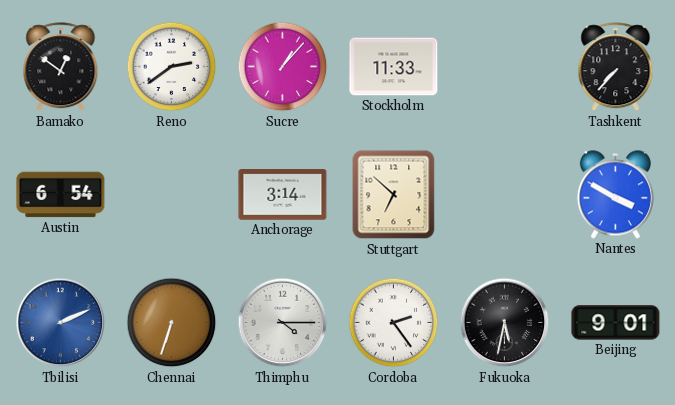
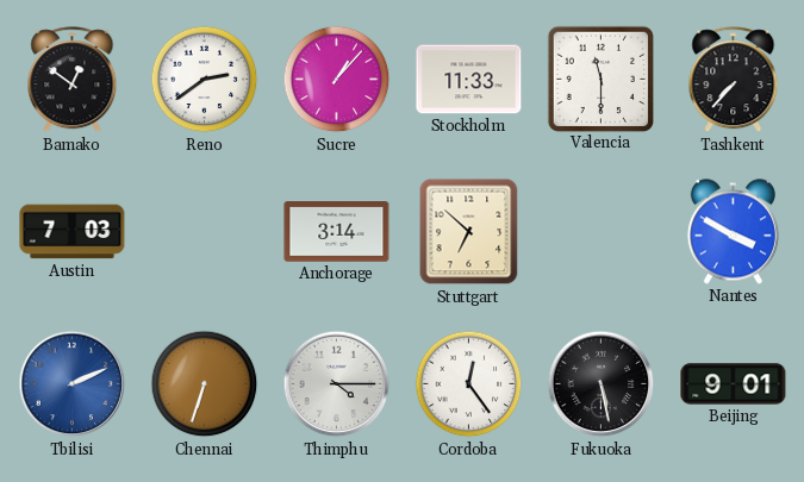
Valencia: none -> 11:30 (600, 79)
Austin: 6:54 -> 7:03 (73, 232)
Cordoba: 2:24 -> 12:24 (469, 384)
Fukuoka: 5:32 -> 5:28 (602, 384)
